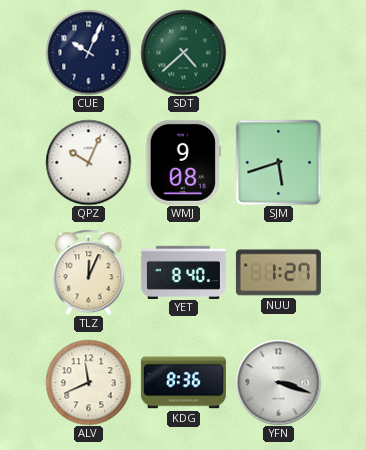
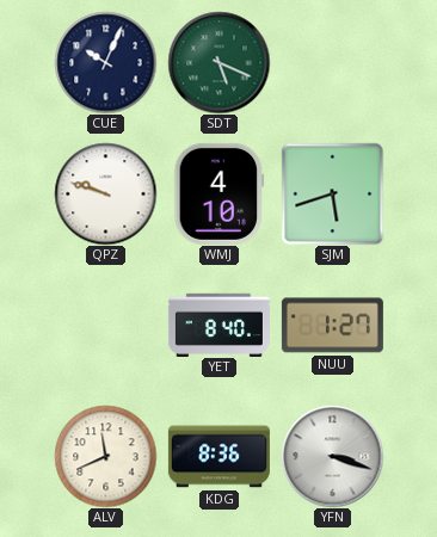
SDT: 4:38 -> 5:19 (219, 62)
QPZ: 10:04 -> 9:48 (105, 193)
WMJ: 9:08 -> 4:10 (220, 193)
TLZ: 12:04 -> none (89, 272)
